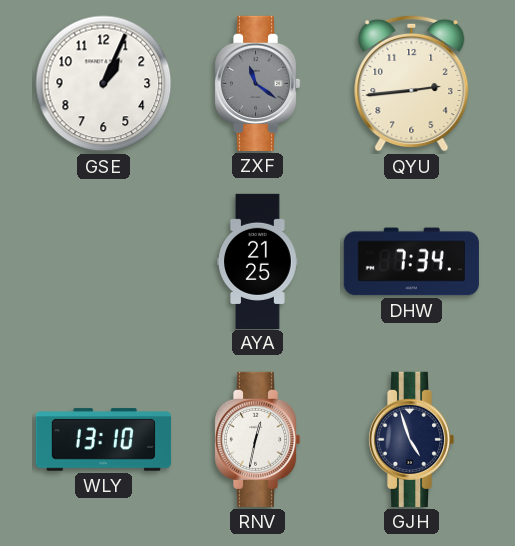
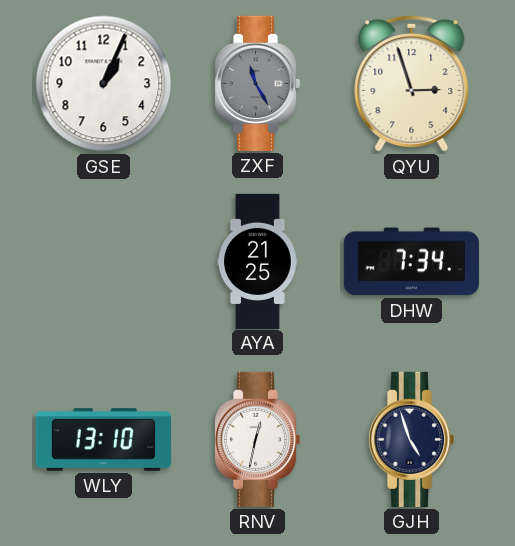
ZXF: 11:21 -> 11:25 (257, 83)
QYU: 2:44 -> 2:57 (412, 83)
